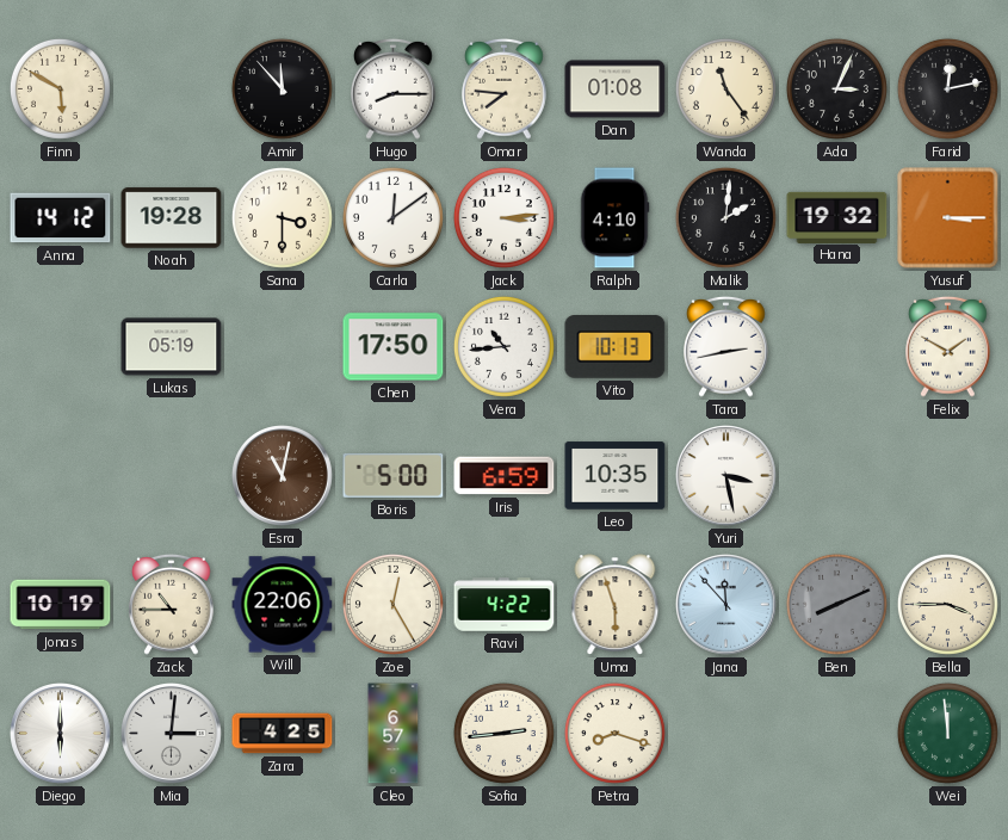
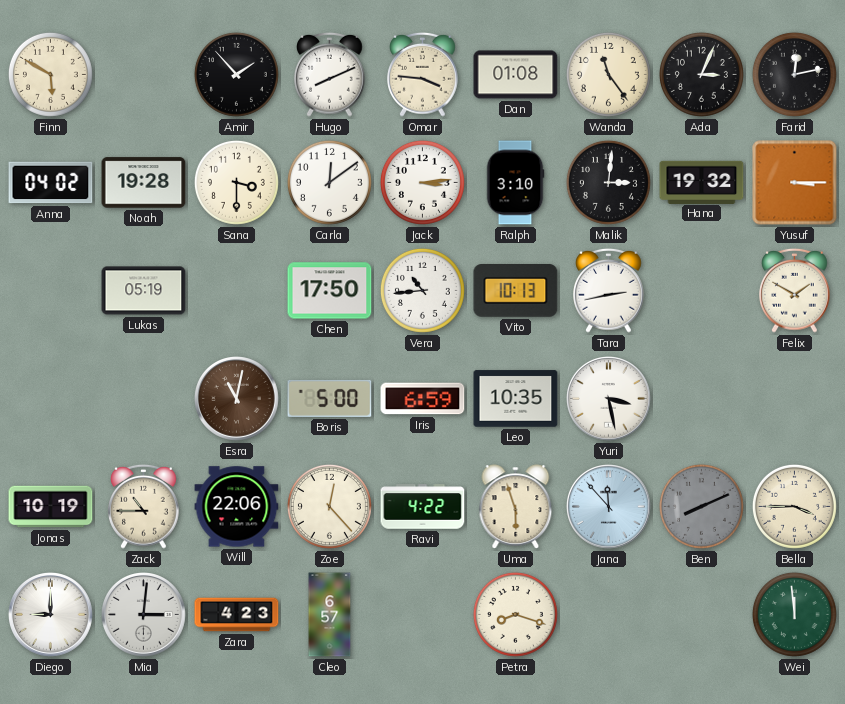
Amir: 11:53 -> 1:53 (236, 74)
Hugo: 8:15 -> 8:11 (330, 74)
Omar: 7:46 -> 3:46 (423, 74)
Anna: 14:12 -> 04:02 (51, 183)
Ralph: 4:10 -> 3:10 (515, 183)
Malik: 2:01 -> 3:01 (608, 182)
Zoe: 12:25 -> 12:23 (329, 506)
Diego: 6:00 -> 9:00 (51, 615)
Zara: 4:25 -> 4:23 (237, 615)
Sofia: 2:44 -> none (503, 733)
